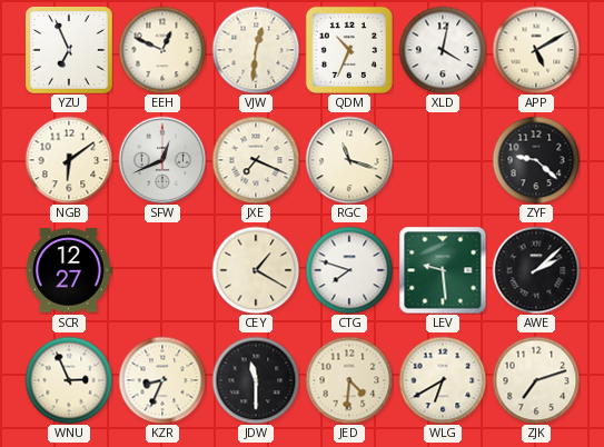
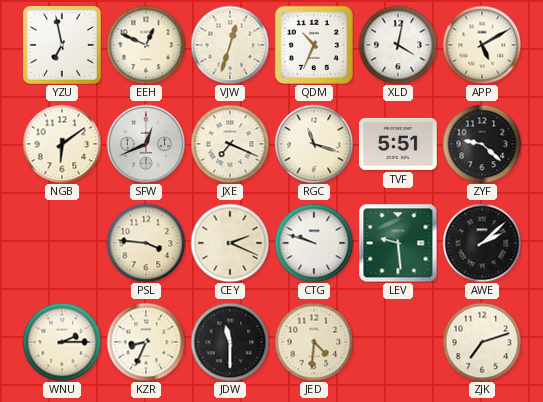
YZU: 6:56 -> 6:58 (63, 46)
VJW: 12:31 -> 12:33 (230, 45)
TVF: none -> 5:51 (399, 144)
SCR: 12:27 -> none (69, 270)
PSL: none -> 3:46 (146, 243)
CEY: 1:20 -> 2:19 (230, 243)
CTG: 7:48 -> 9:48 (314, 243)
WNU: 2:56 -> 2:15 (62, 342)
WLG: 6:40 -> none (443, 380)
